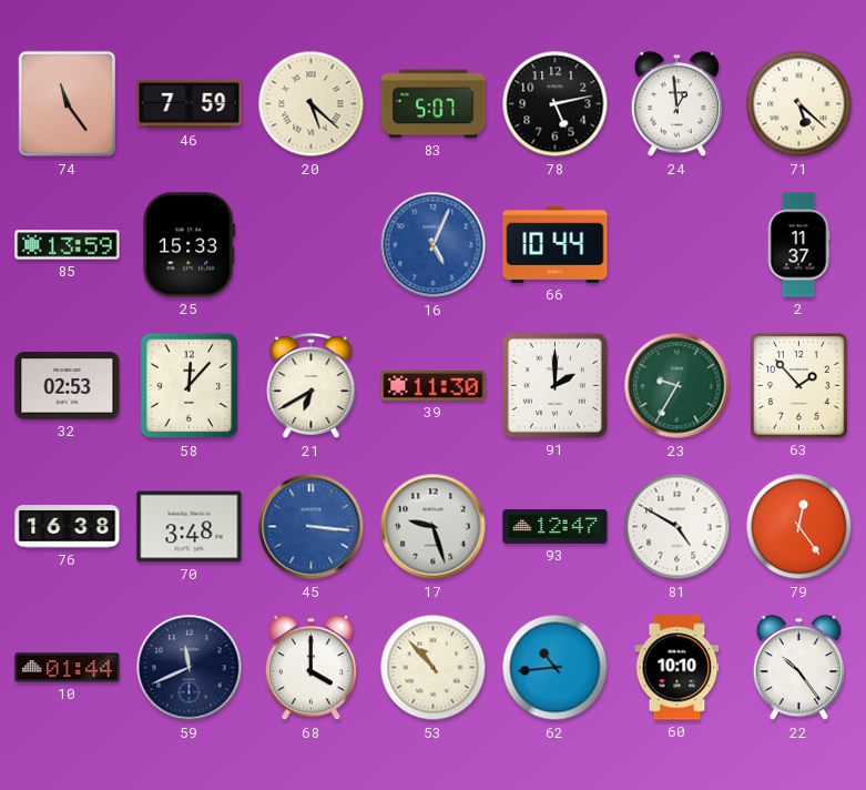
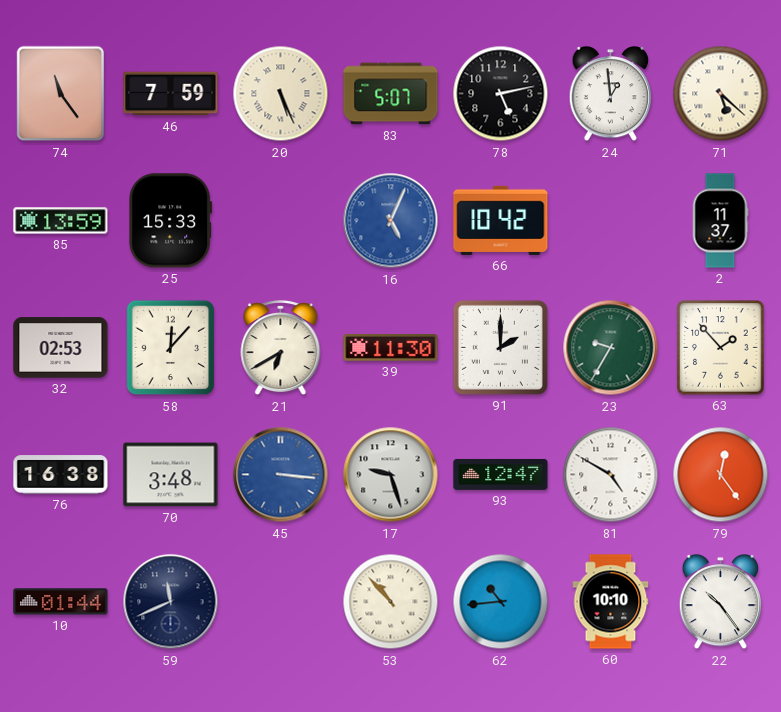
20: 5:22 -> 5:26 (281, 94)
66: 10:44 -> 10:42 (501, 220)
68: 4:00 -> none (310, 669)
